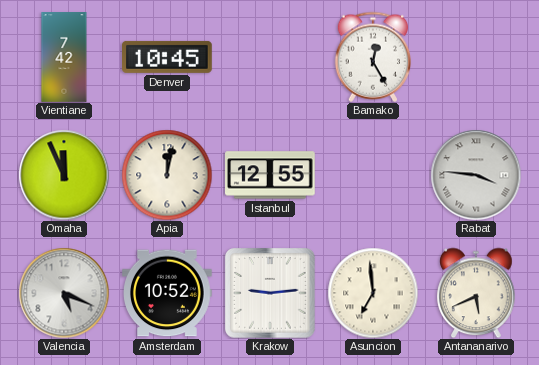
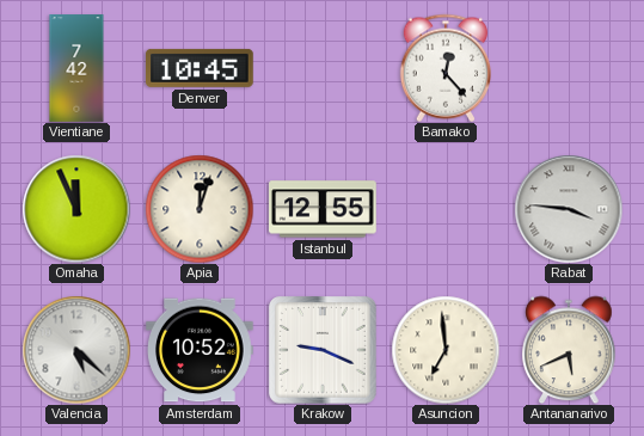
Bamako: 12:25 -> 12:23 (444, 68)
Apia: 12:02 -> 12:03 (200, 209)
Valencia: 5:19 -> 5:22 (76, 350)
Krakow: 9:14 -> 9:19 (323, 350)
